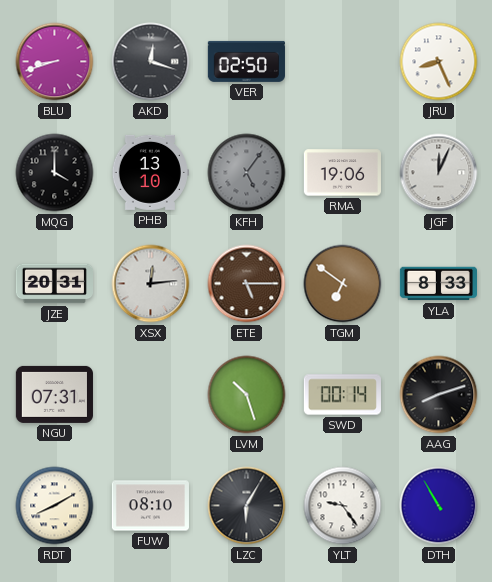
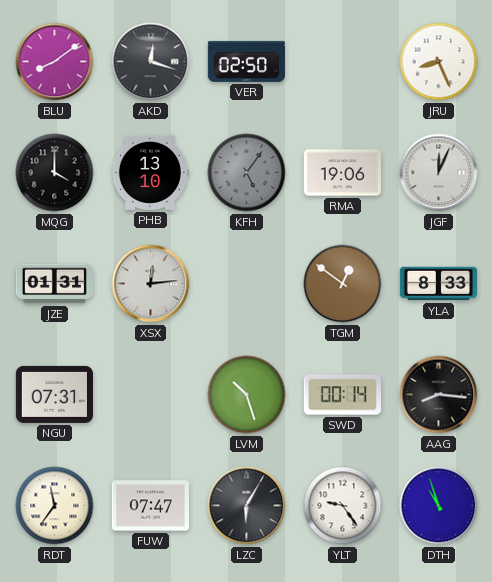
BLU: 8:42 -> 8:09 (55, 62)
JZE: 20:31 -> 01:31 (54, 284)
ETE: 5:15 -> none (247, 284)
TGM: 6:51 -> 12:51 (343, 284)
AAG: 8:12 -> 8:16 (439, 395)
RDT: 8:10 -> 11:36 (55, 506)
FUW: 08:10 -> 07:47 (150, 506)
DTH: 10:55 -> 10:57 (439, 506)
